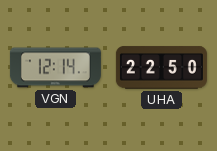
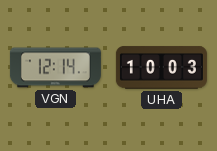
UHA: 22:50 -> 10:03 (161, 68)
